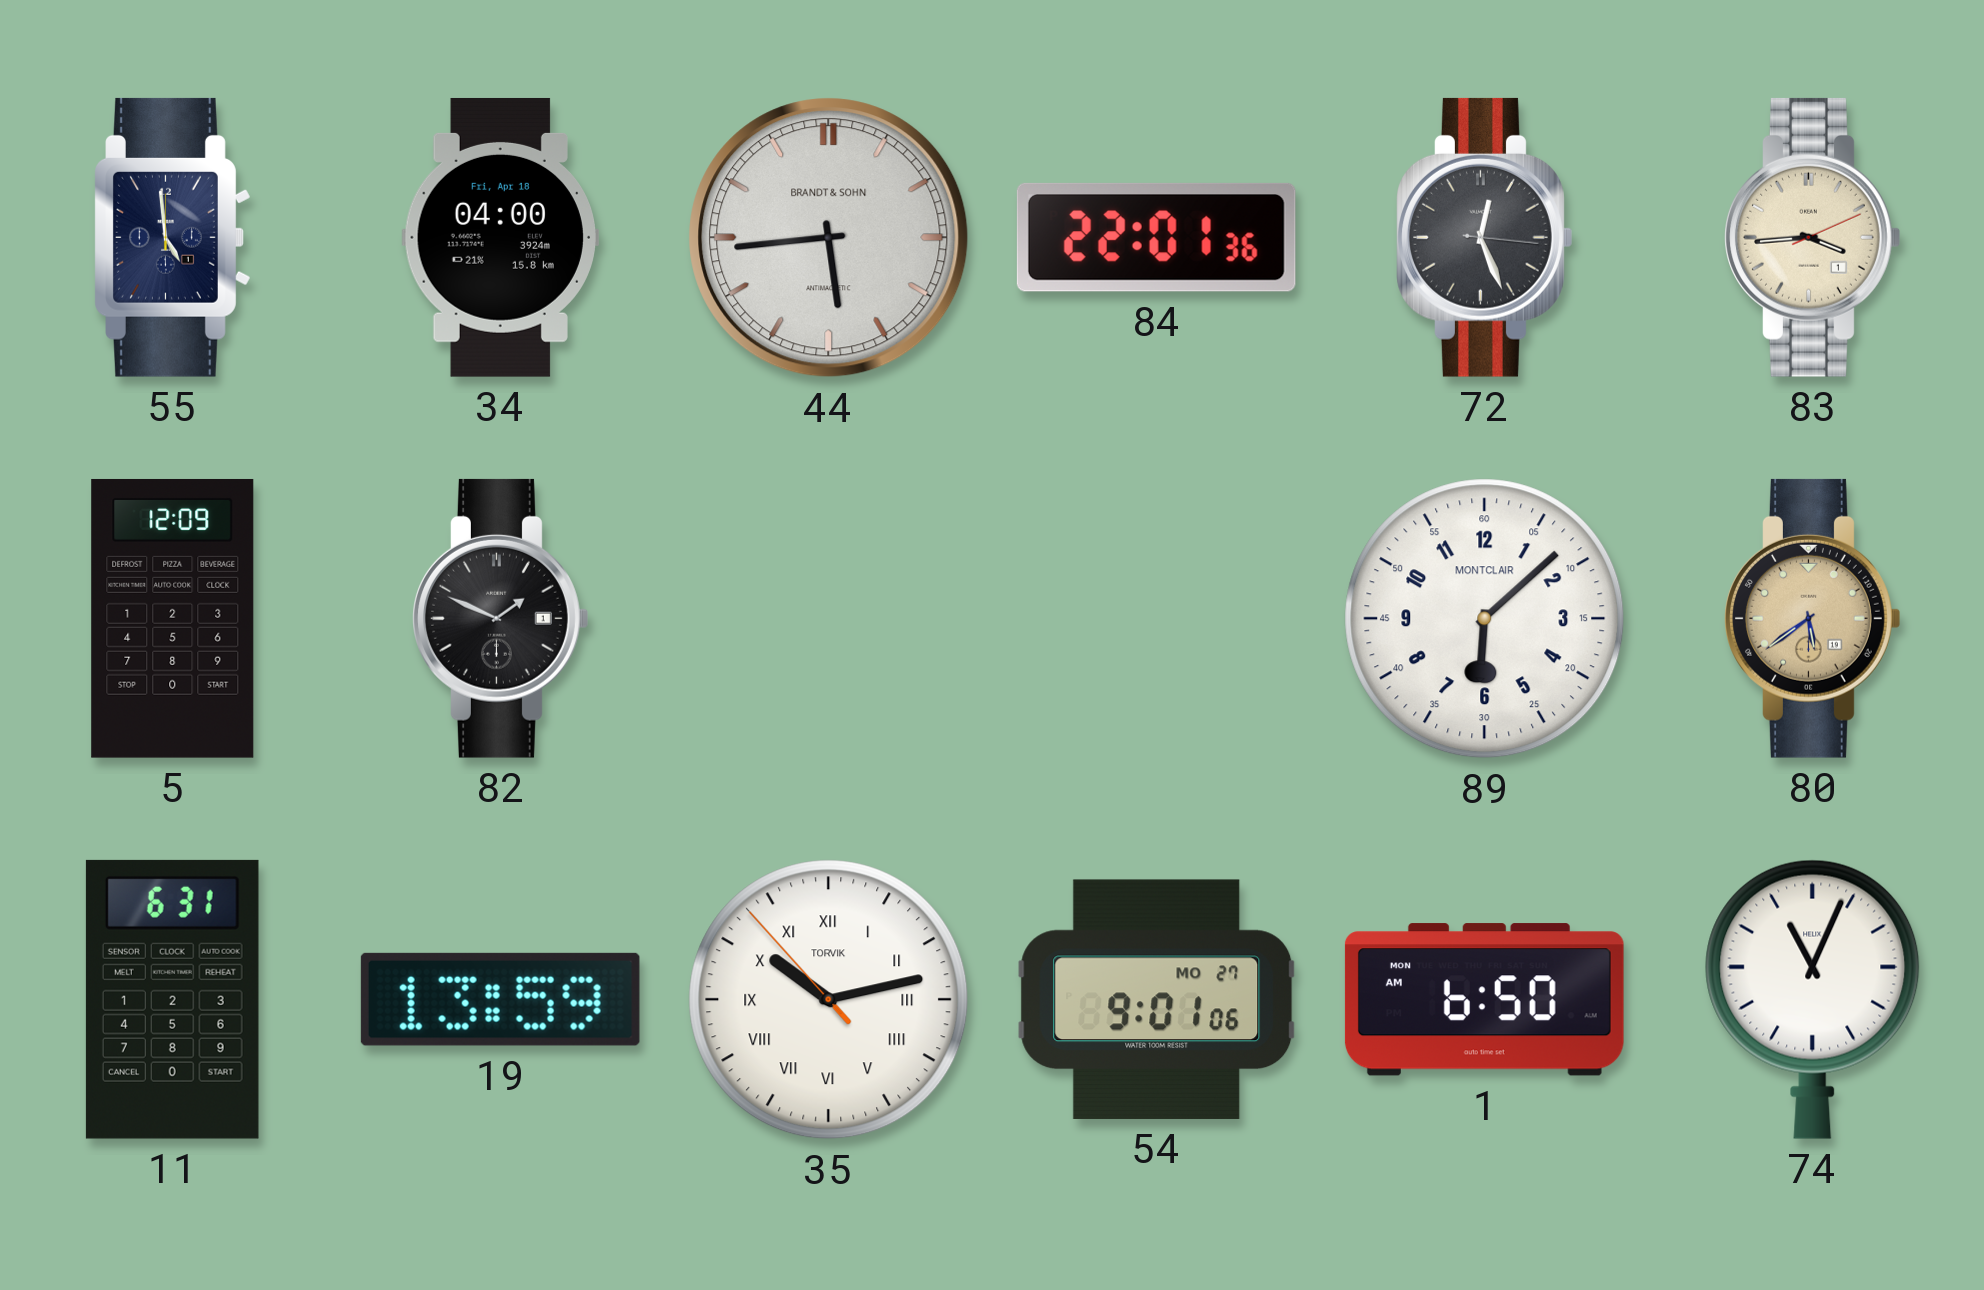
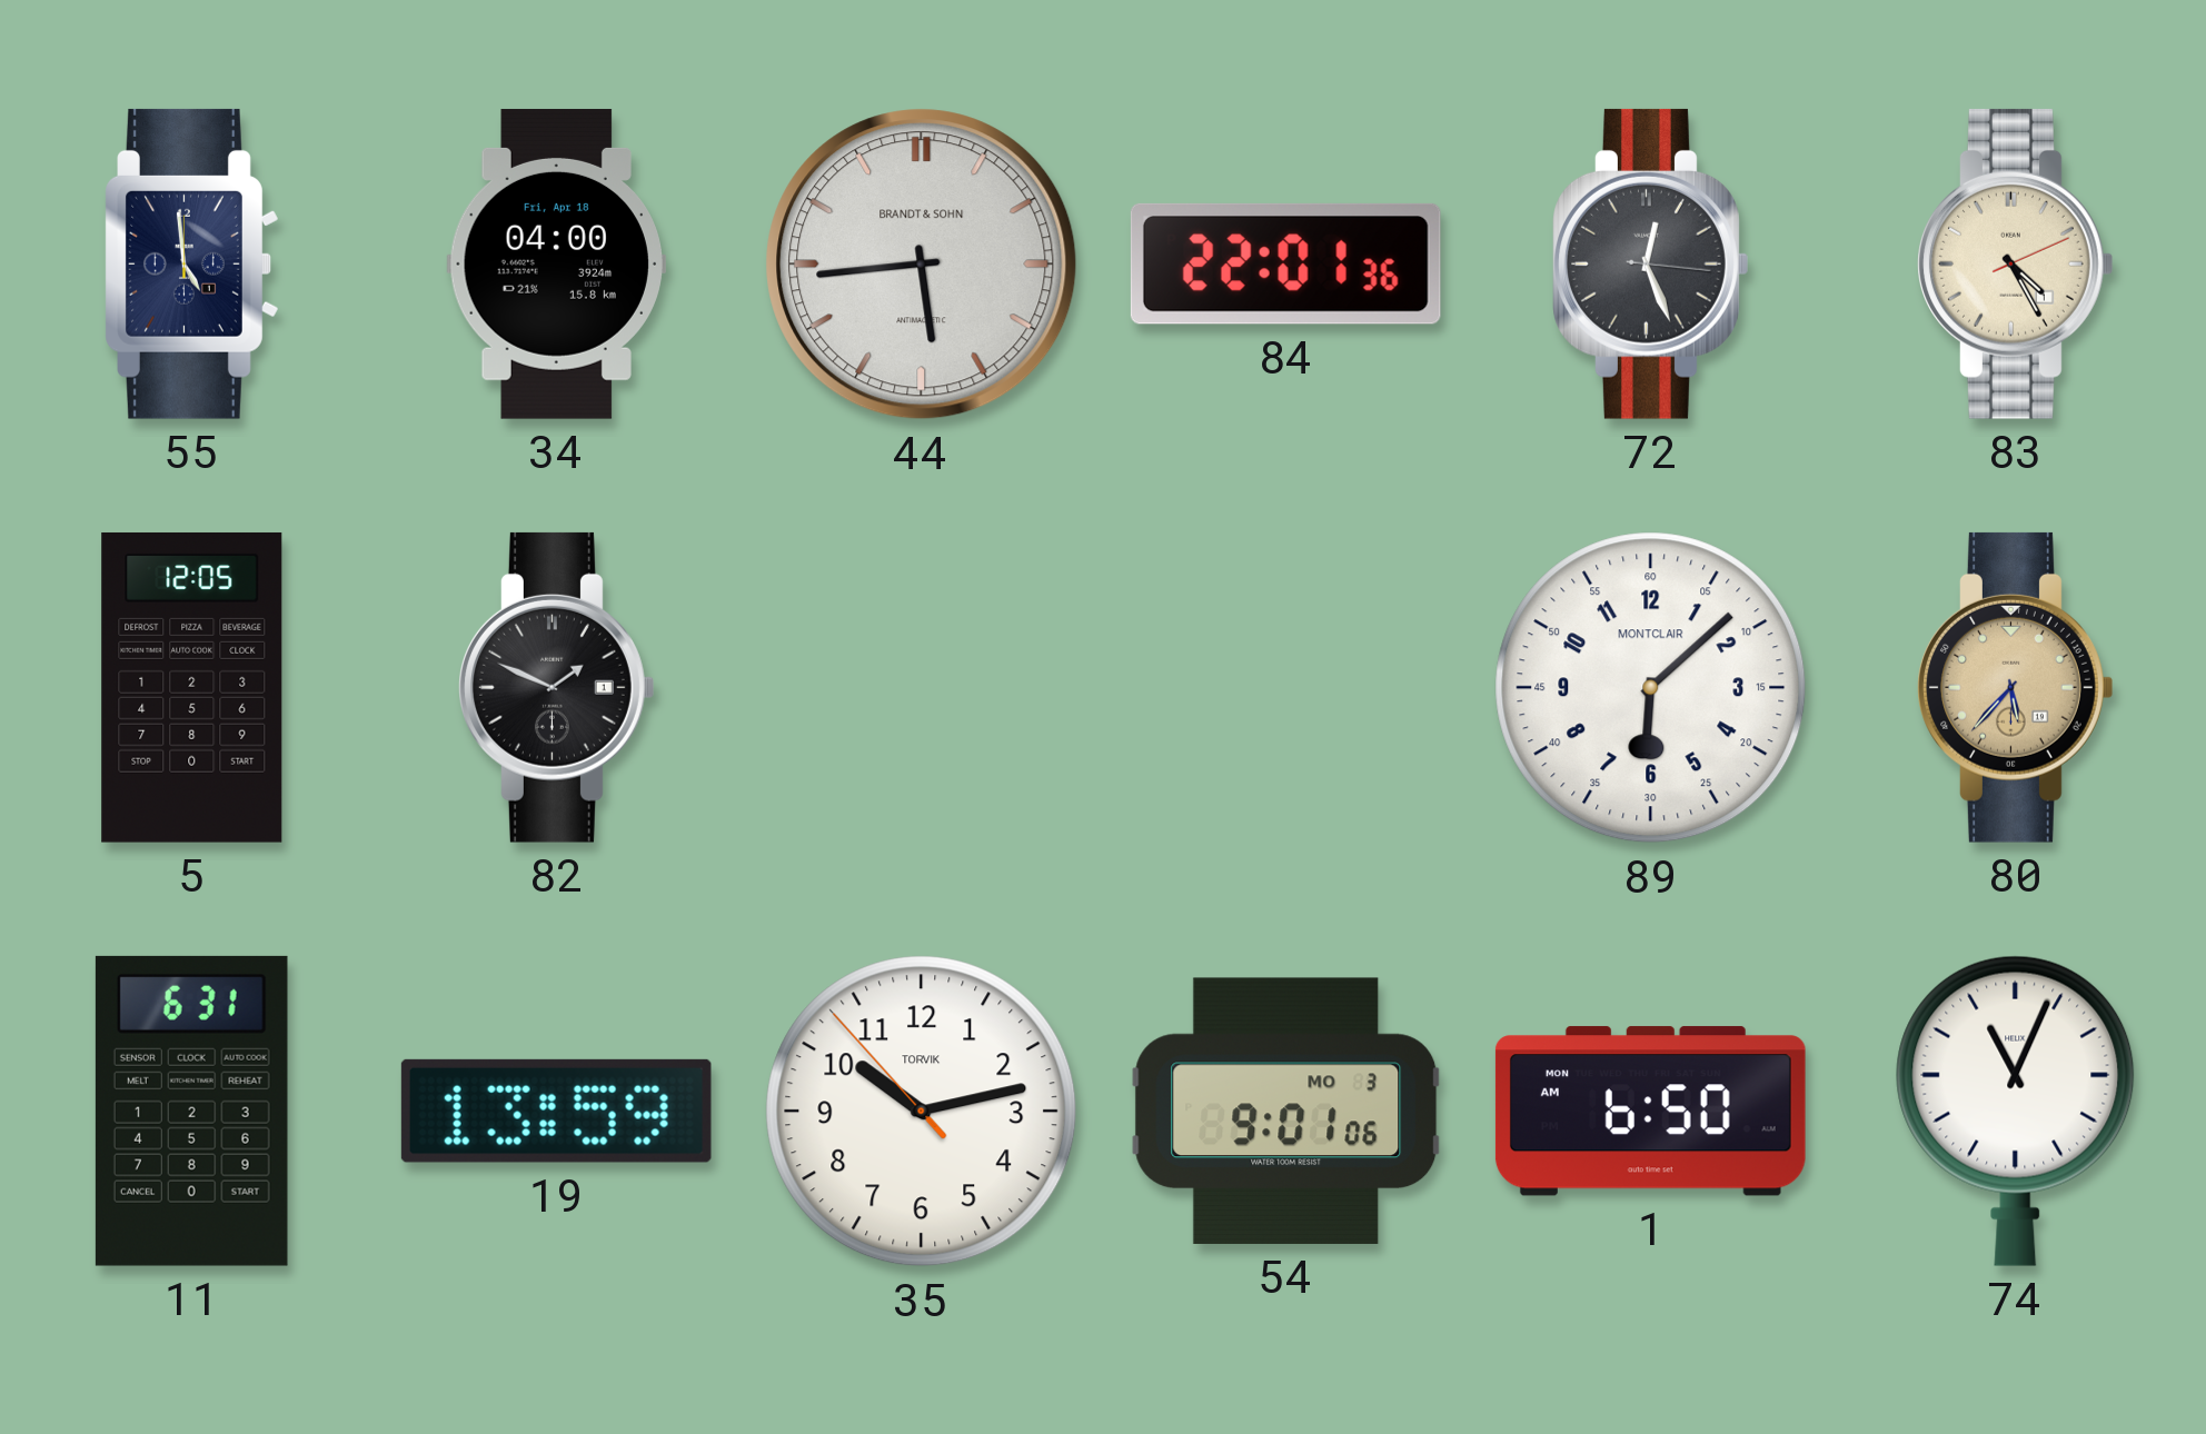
83: 3:44 -> 4:25 (2016, 263)
5: 12:09 -> 12:05 (192, 687)
80: 5:39 -> 5:37 (2016, 687)
35 numerals: Roman -> Arabic (922, 1112)
54 date: MO 27 -> MO 3 (1286, 1111)
